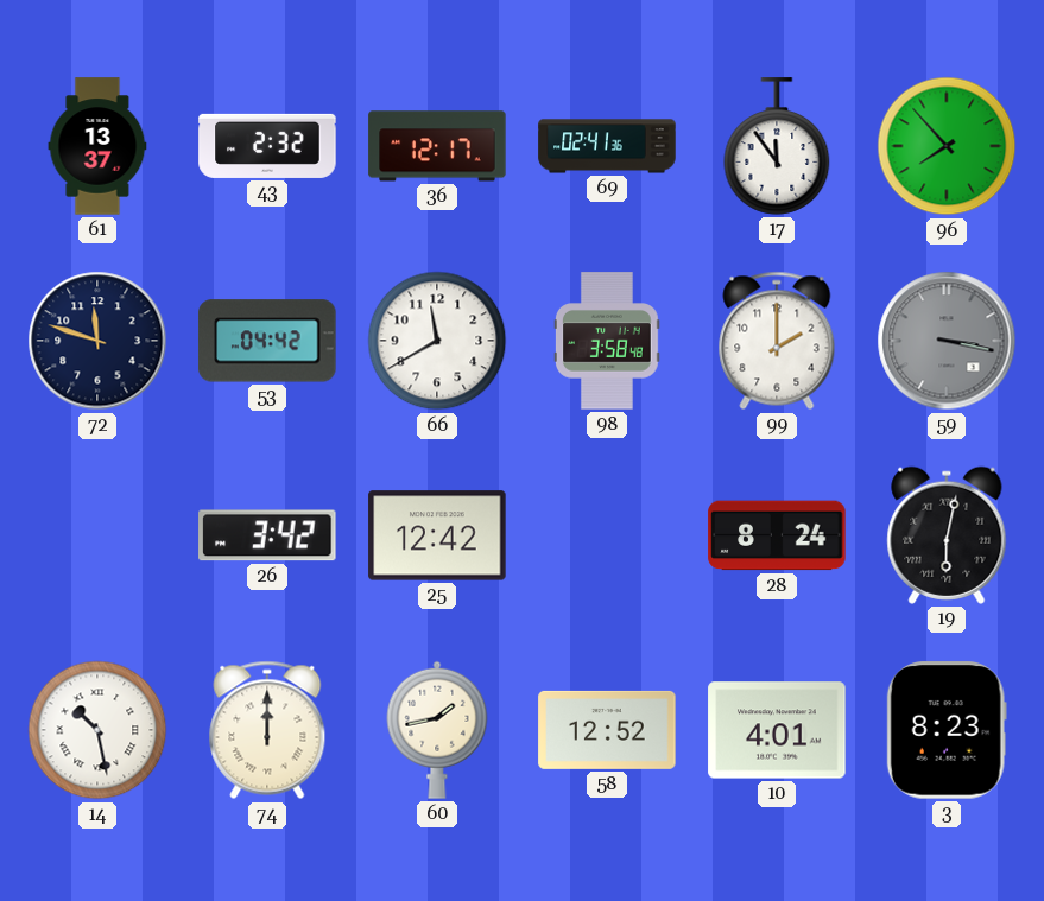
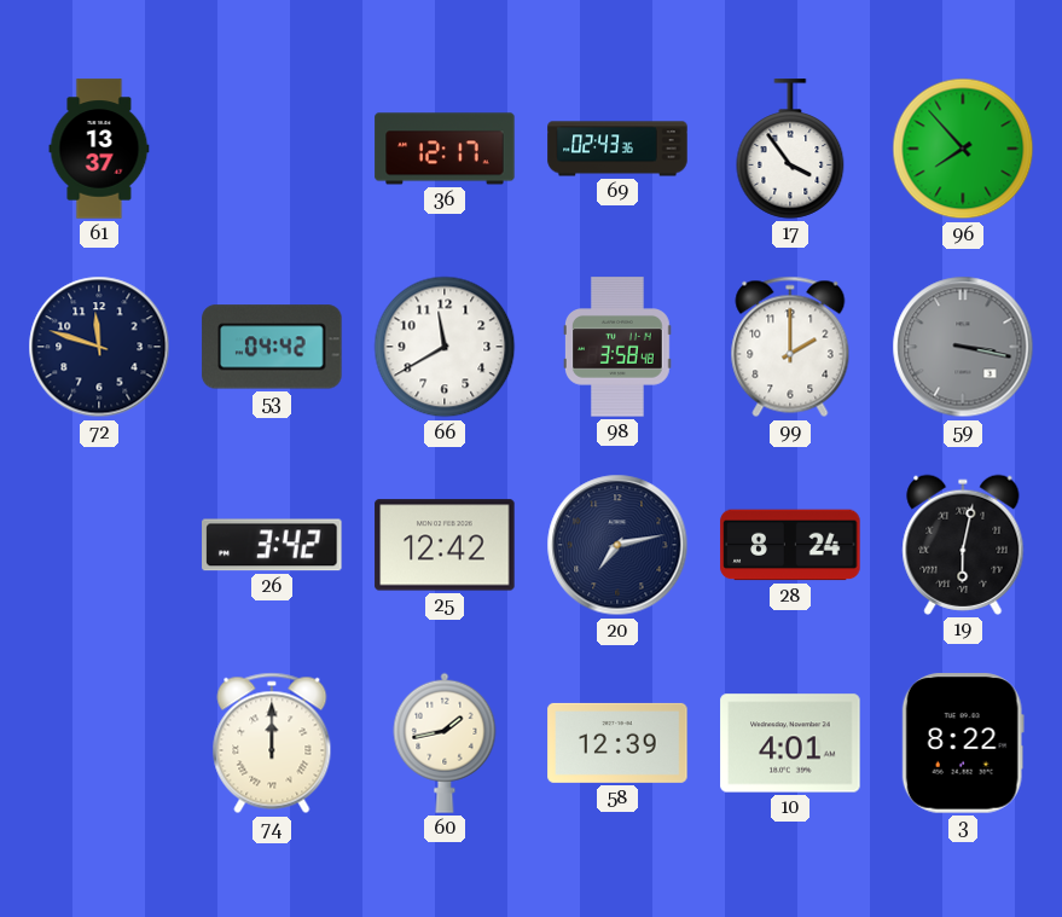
43: 2:32 -> none (267, 146)
69: 02:41 -> 02:43 (617, 149)
17: 11:54 -> 3:54 (790, 149)
20: none -> 7:13 (617, 545)
14: 10:28 -> none (97, 730)
58: 12:52 -> 12:39 (617, 743)
3: 8:23 -> 8:22 (963, 743)
